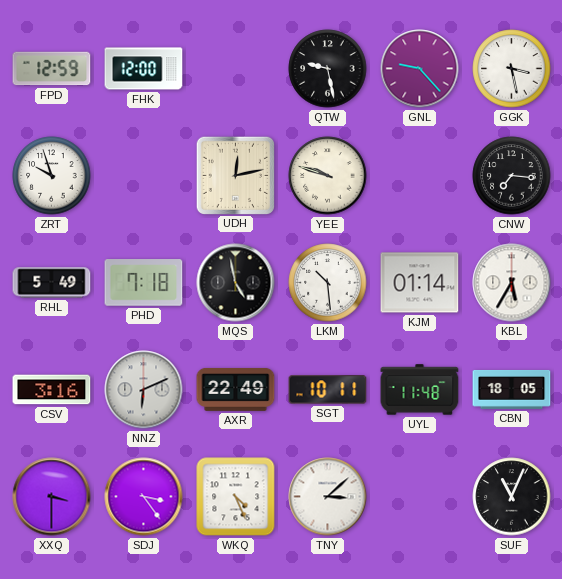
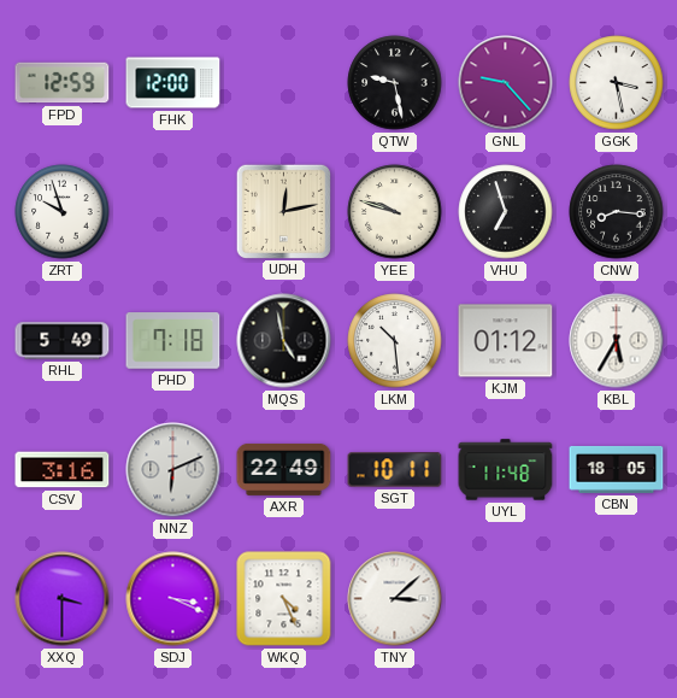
VHU: none -> 6:57 (506, 212)
CNW: 7:16 -> 8:16 (617, 212)
KJM: 01:14 -> 01:12 (506, 341)
SDJ: 3:24 -> 3:19 (173, 599)
SUF: 11:04 -> none (512, 497)
